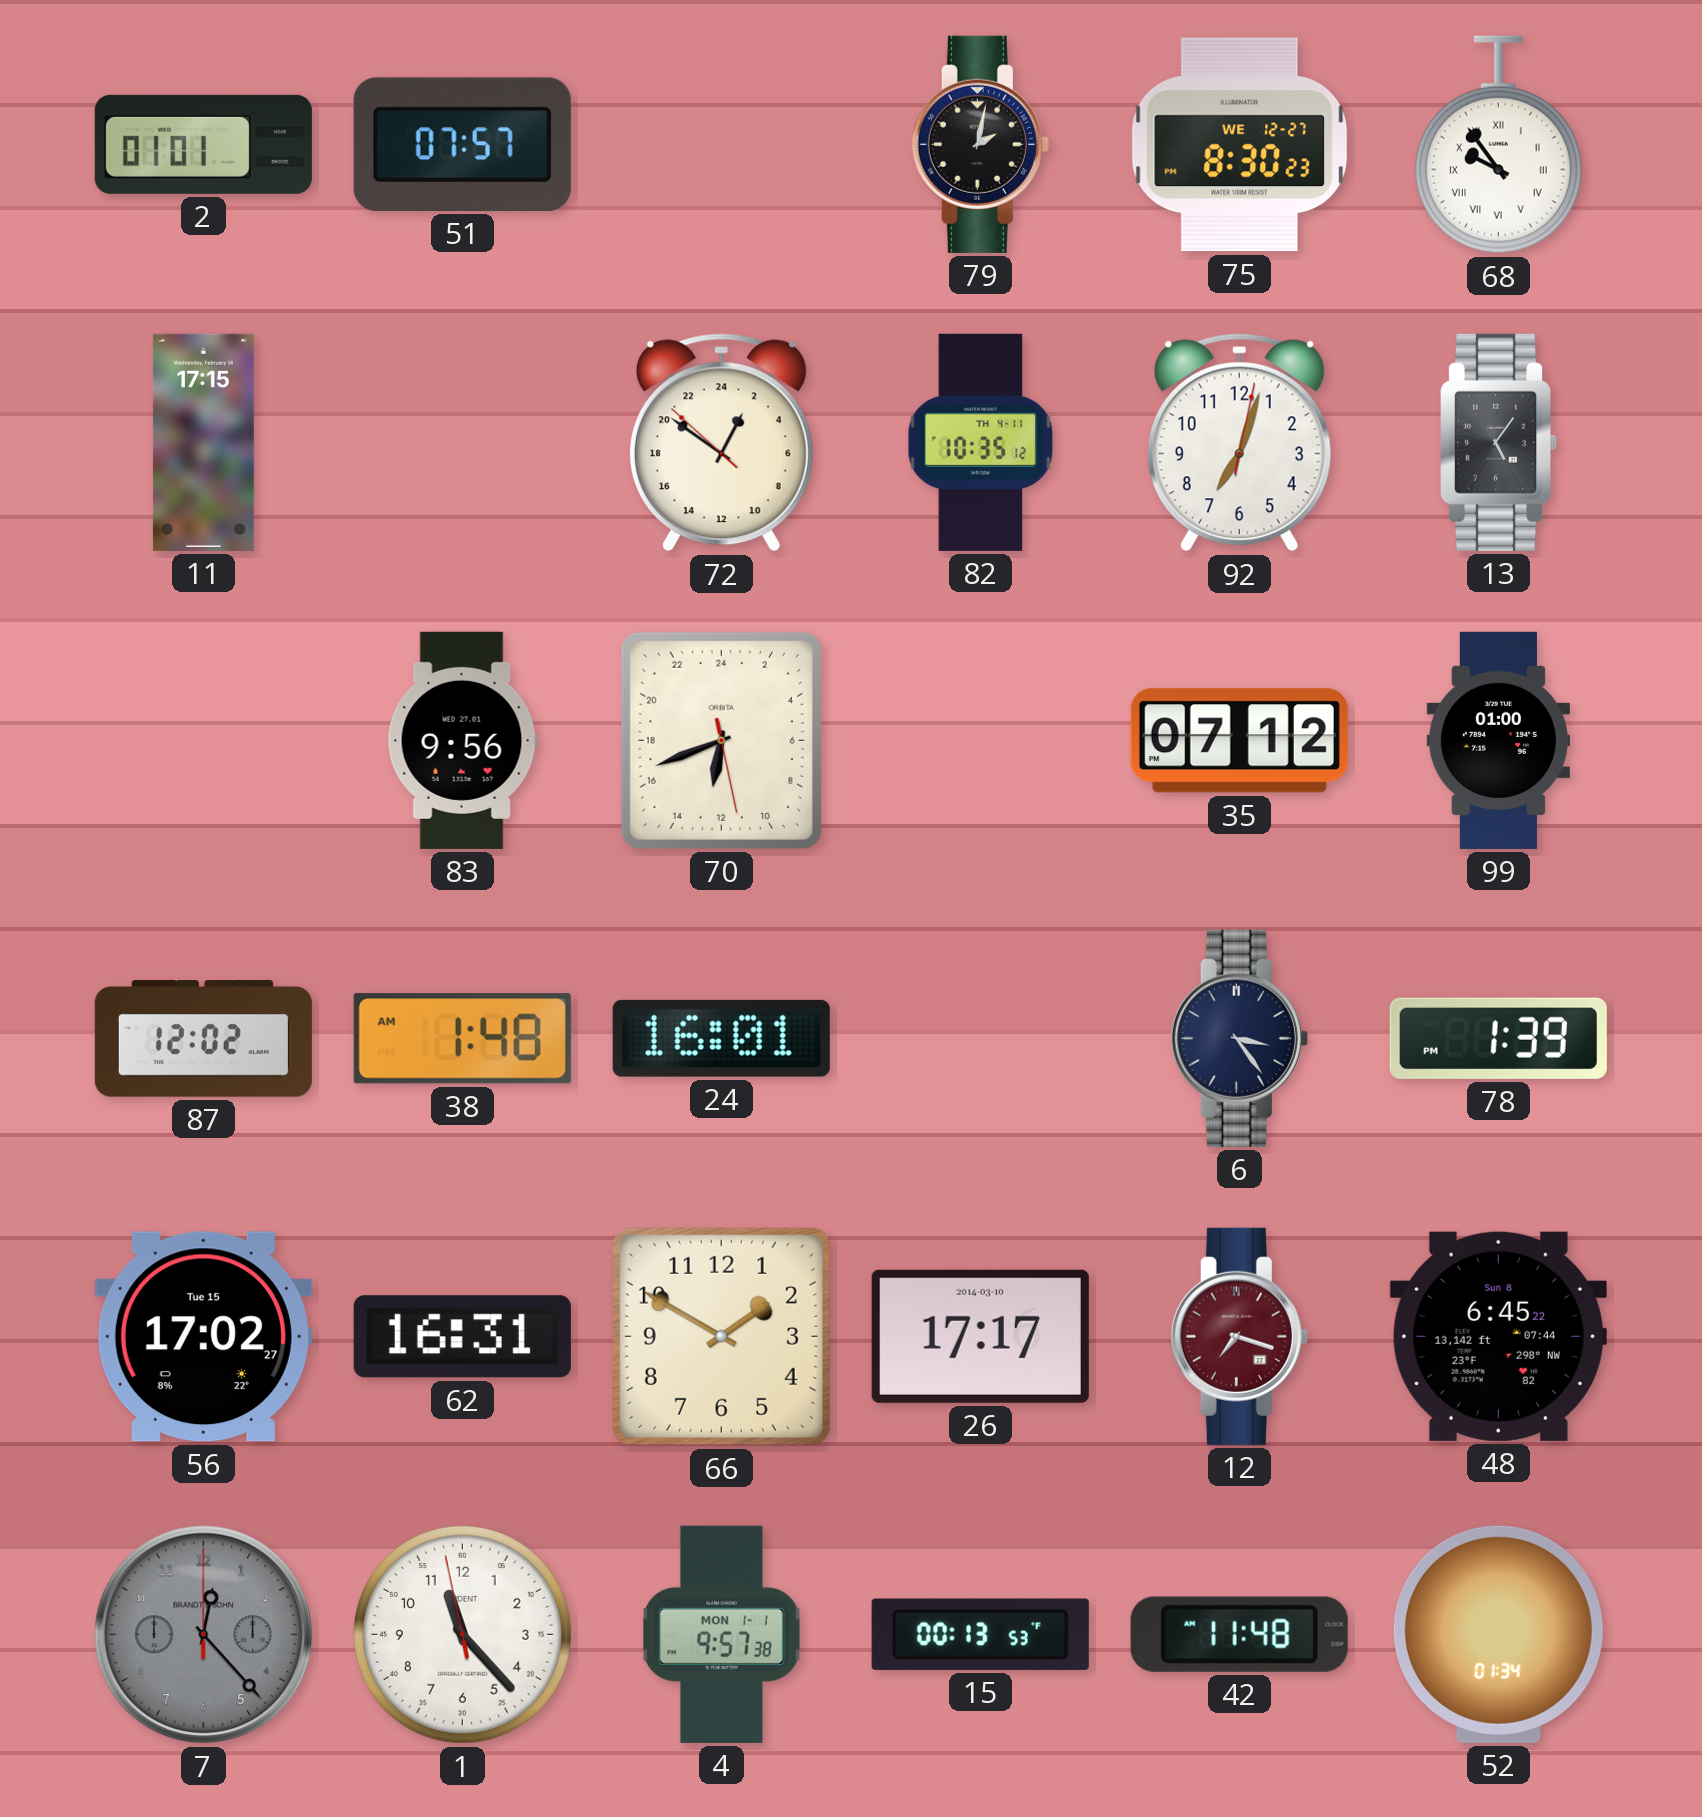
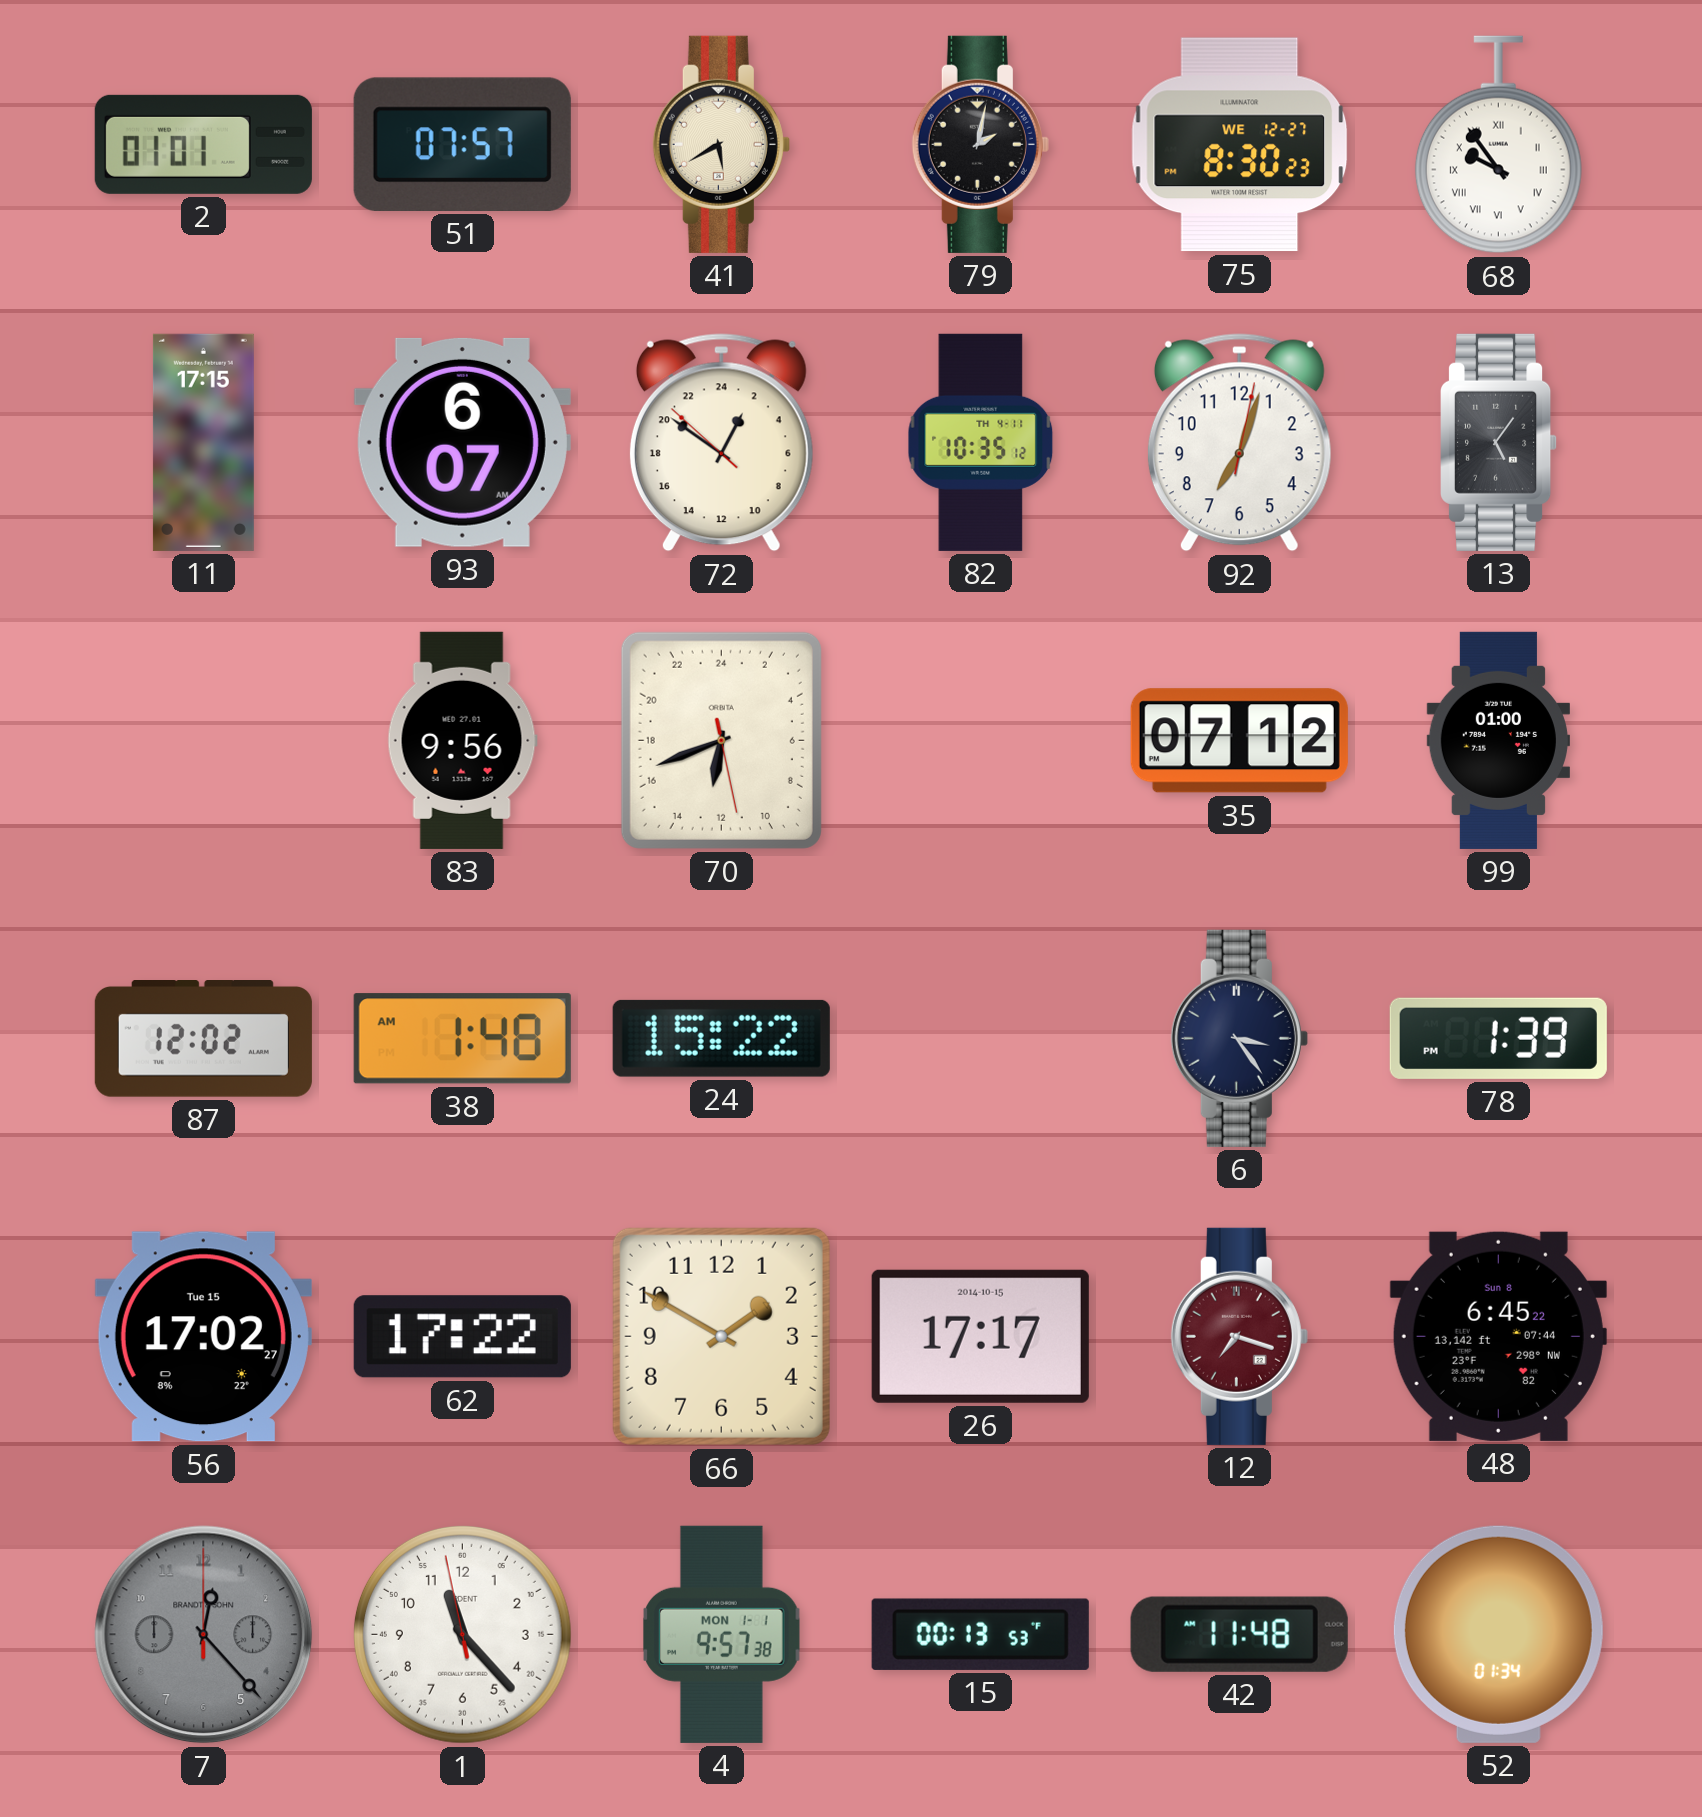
41: none -> 5:40 (721, 144)
93: none -> 6:07 (462, 442)
24: 16:01 -> 15:22 (721, 1038)
62: 16:31 -> 17:22 (462, 1337)
26 date: 2014-03-10 -> 2014-10-15 (980, 1336)
